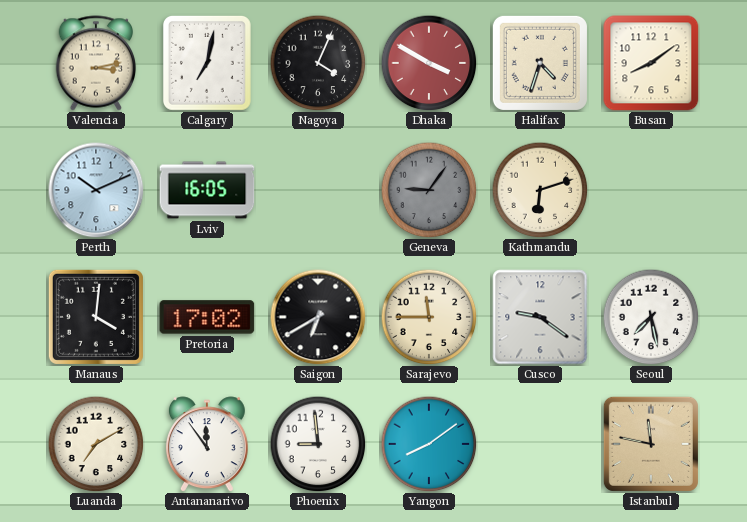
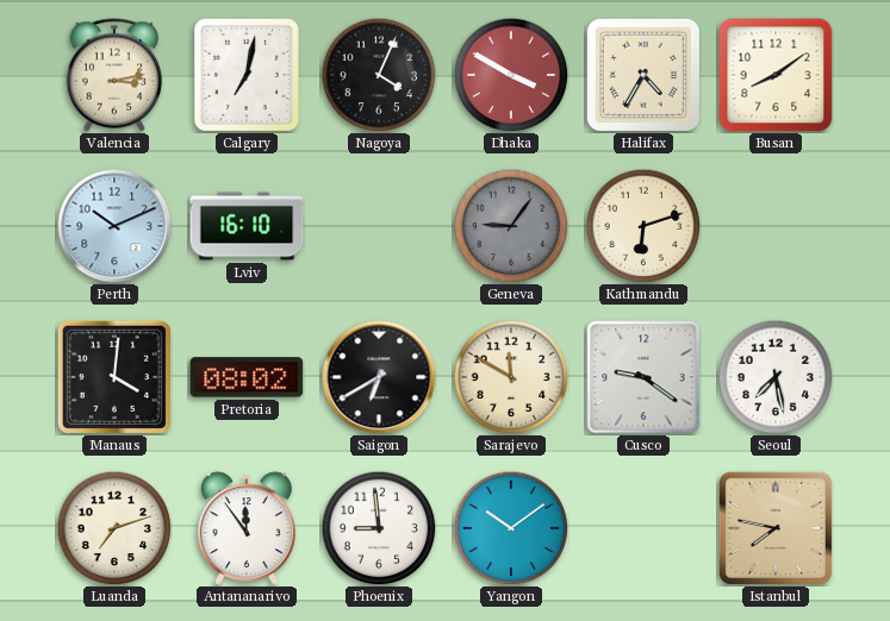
Halifax: 4:33 -> 4:35 (643, 75)
Lviv: 16:05 -> 16:10 (247, 226)
Pretoria: 17:02 -> 08:02 (247, 377)
Sarajevo: 11:45 -> 11:50 (511, 377)
Luanda: 7:10 -> 7:12 (114, 528)
Yangon: 8:09 -> 10:09 (511, 528)
Istanbul: 11:47 -> 7:47 (776, 528)
